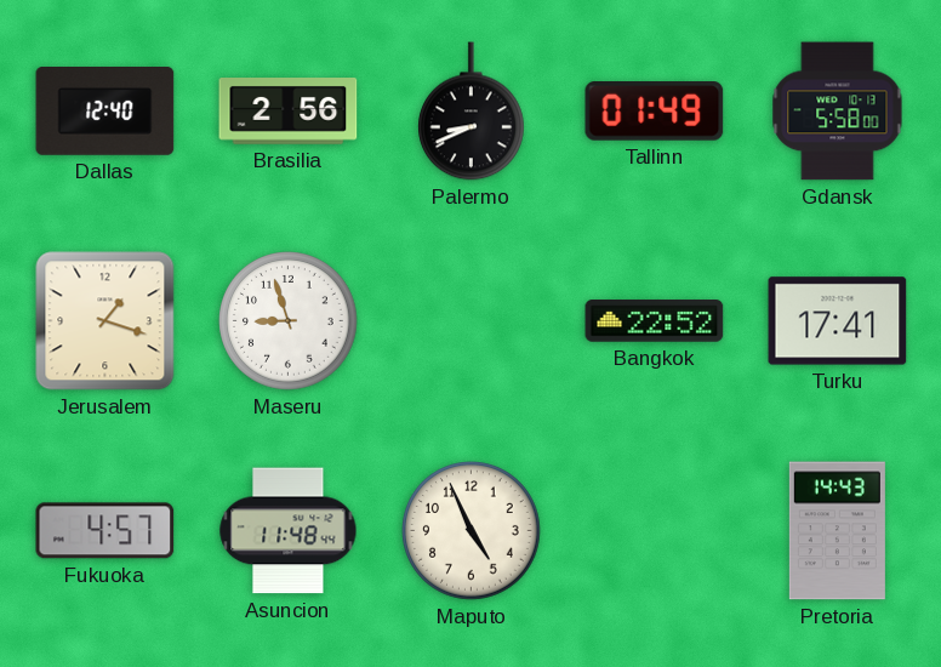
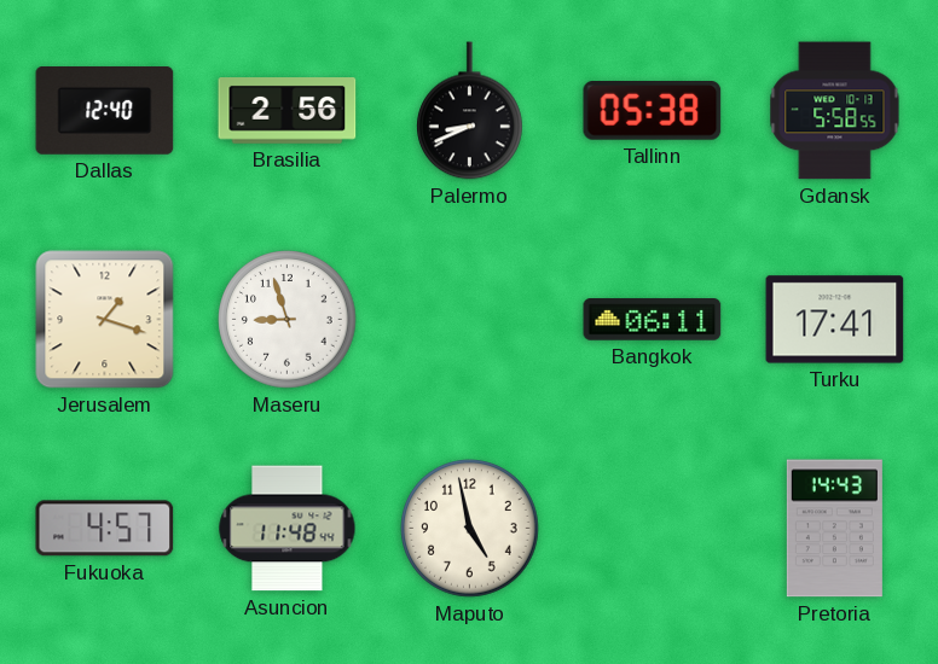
Tallinn: 01:49 -> 05:38 (653, 111)
Gdansk: 5:58:00 -> 5:58:55 (835, 111)
Bangkok: 22:52 -> 06:11 (653, 320)
Maputo: 4:56 -> 4:58 (470, 529)
